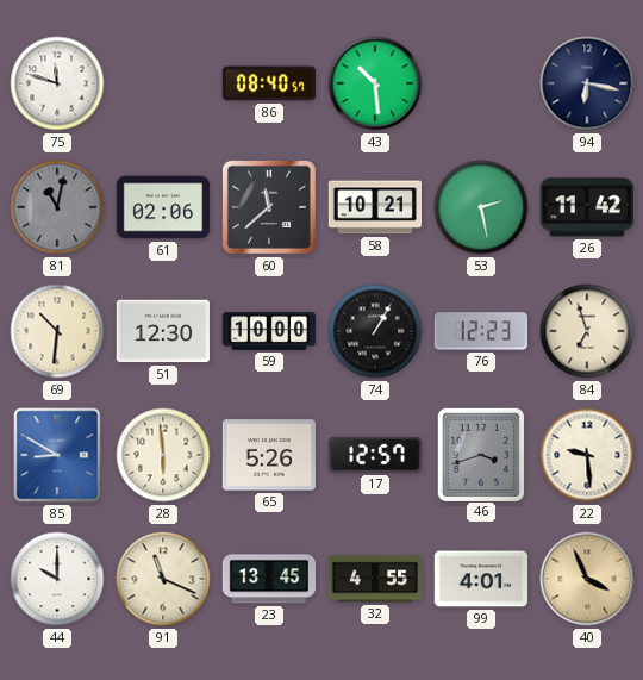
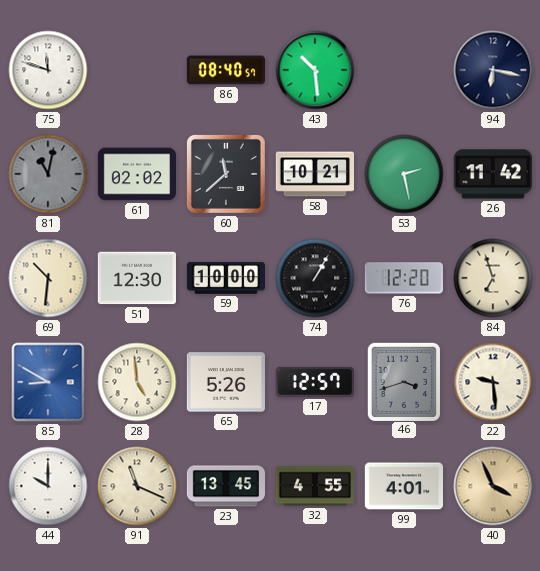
61: 02:06 -> 02:02 (136, 174)
76: 12:23 -> 12:20 (404, 278)
28: 5:59 -> 4:59 (137, 382)
